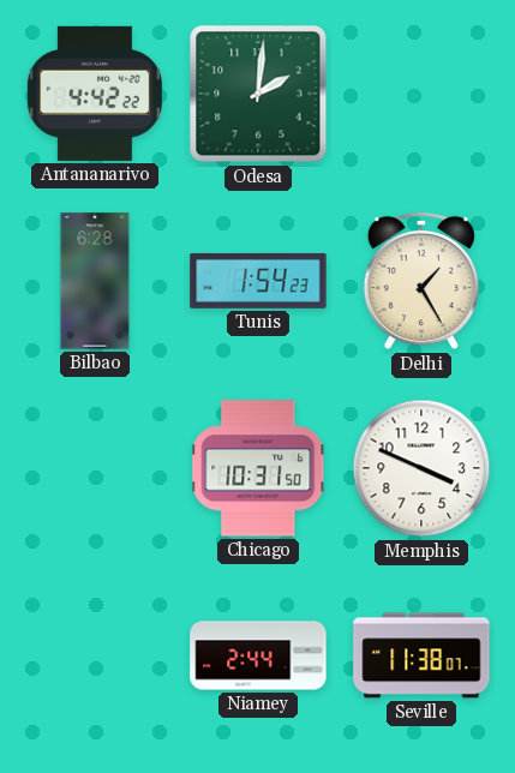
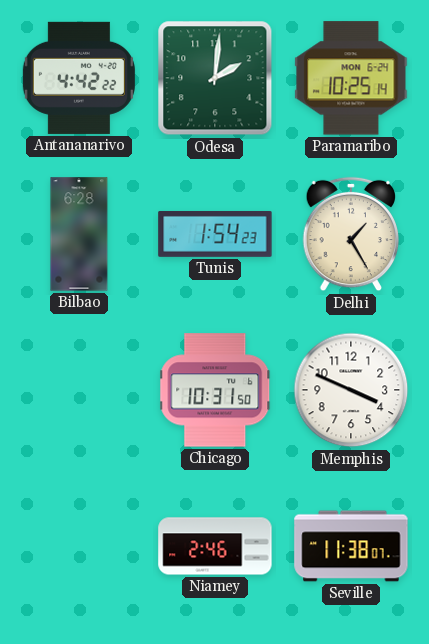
Paramaribo: none -> 10:25 (351, 78)
Niamey: 2:44 -> 2:46 (215, 546)
